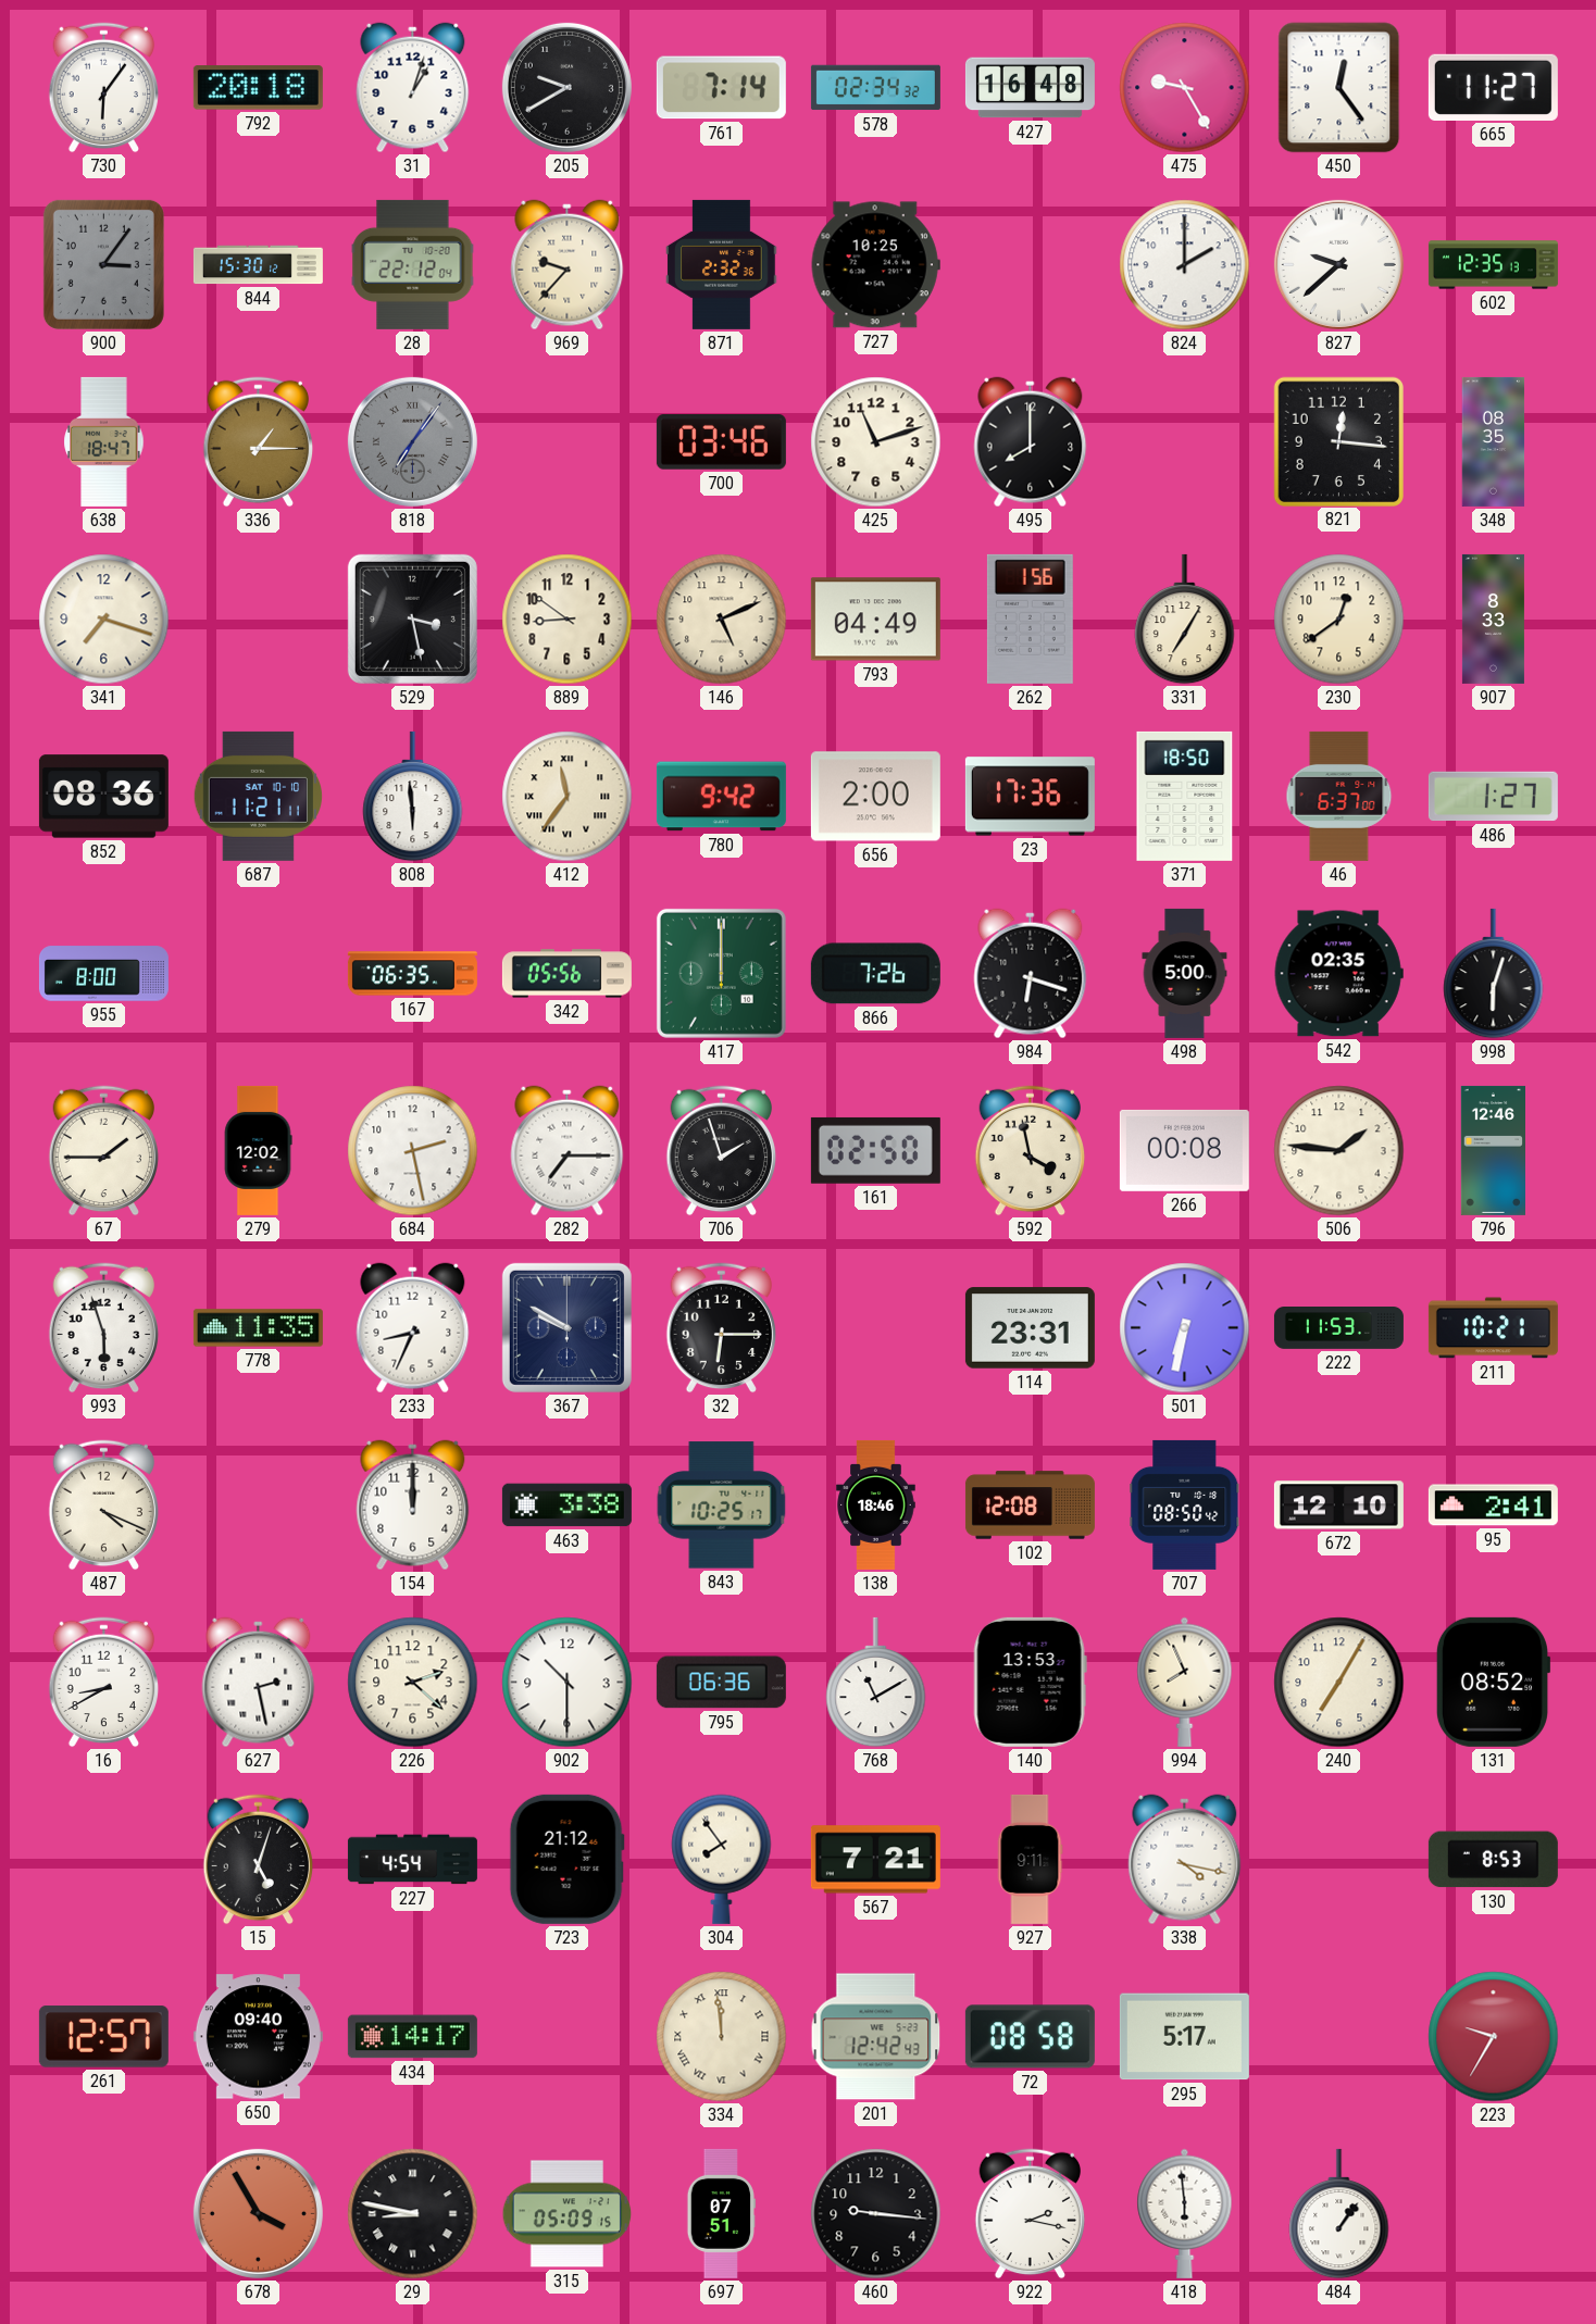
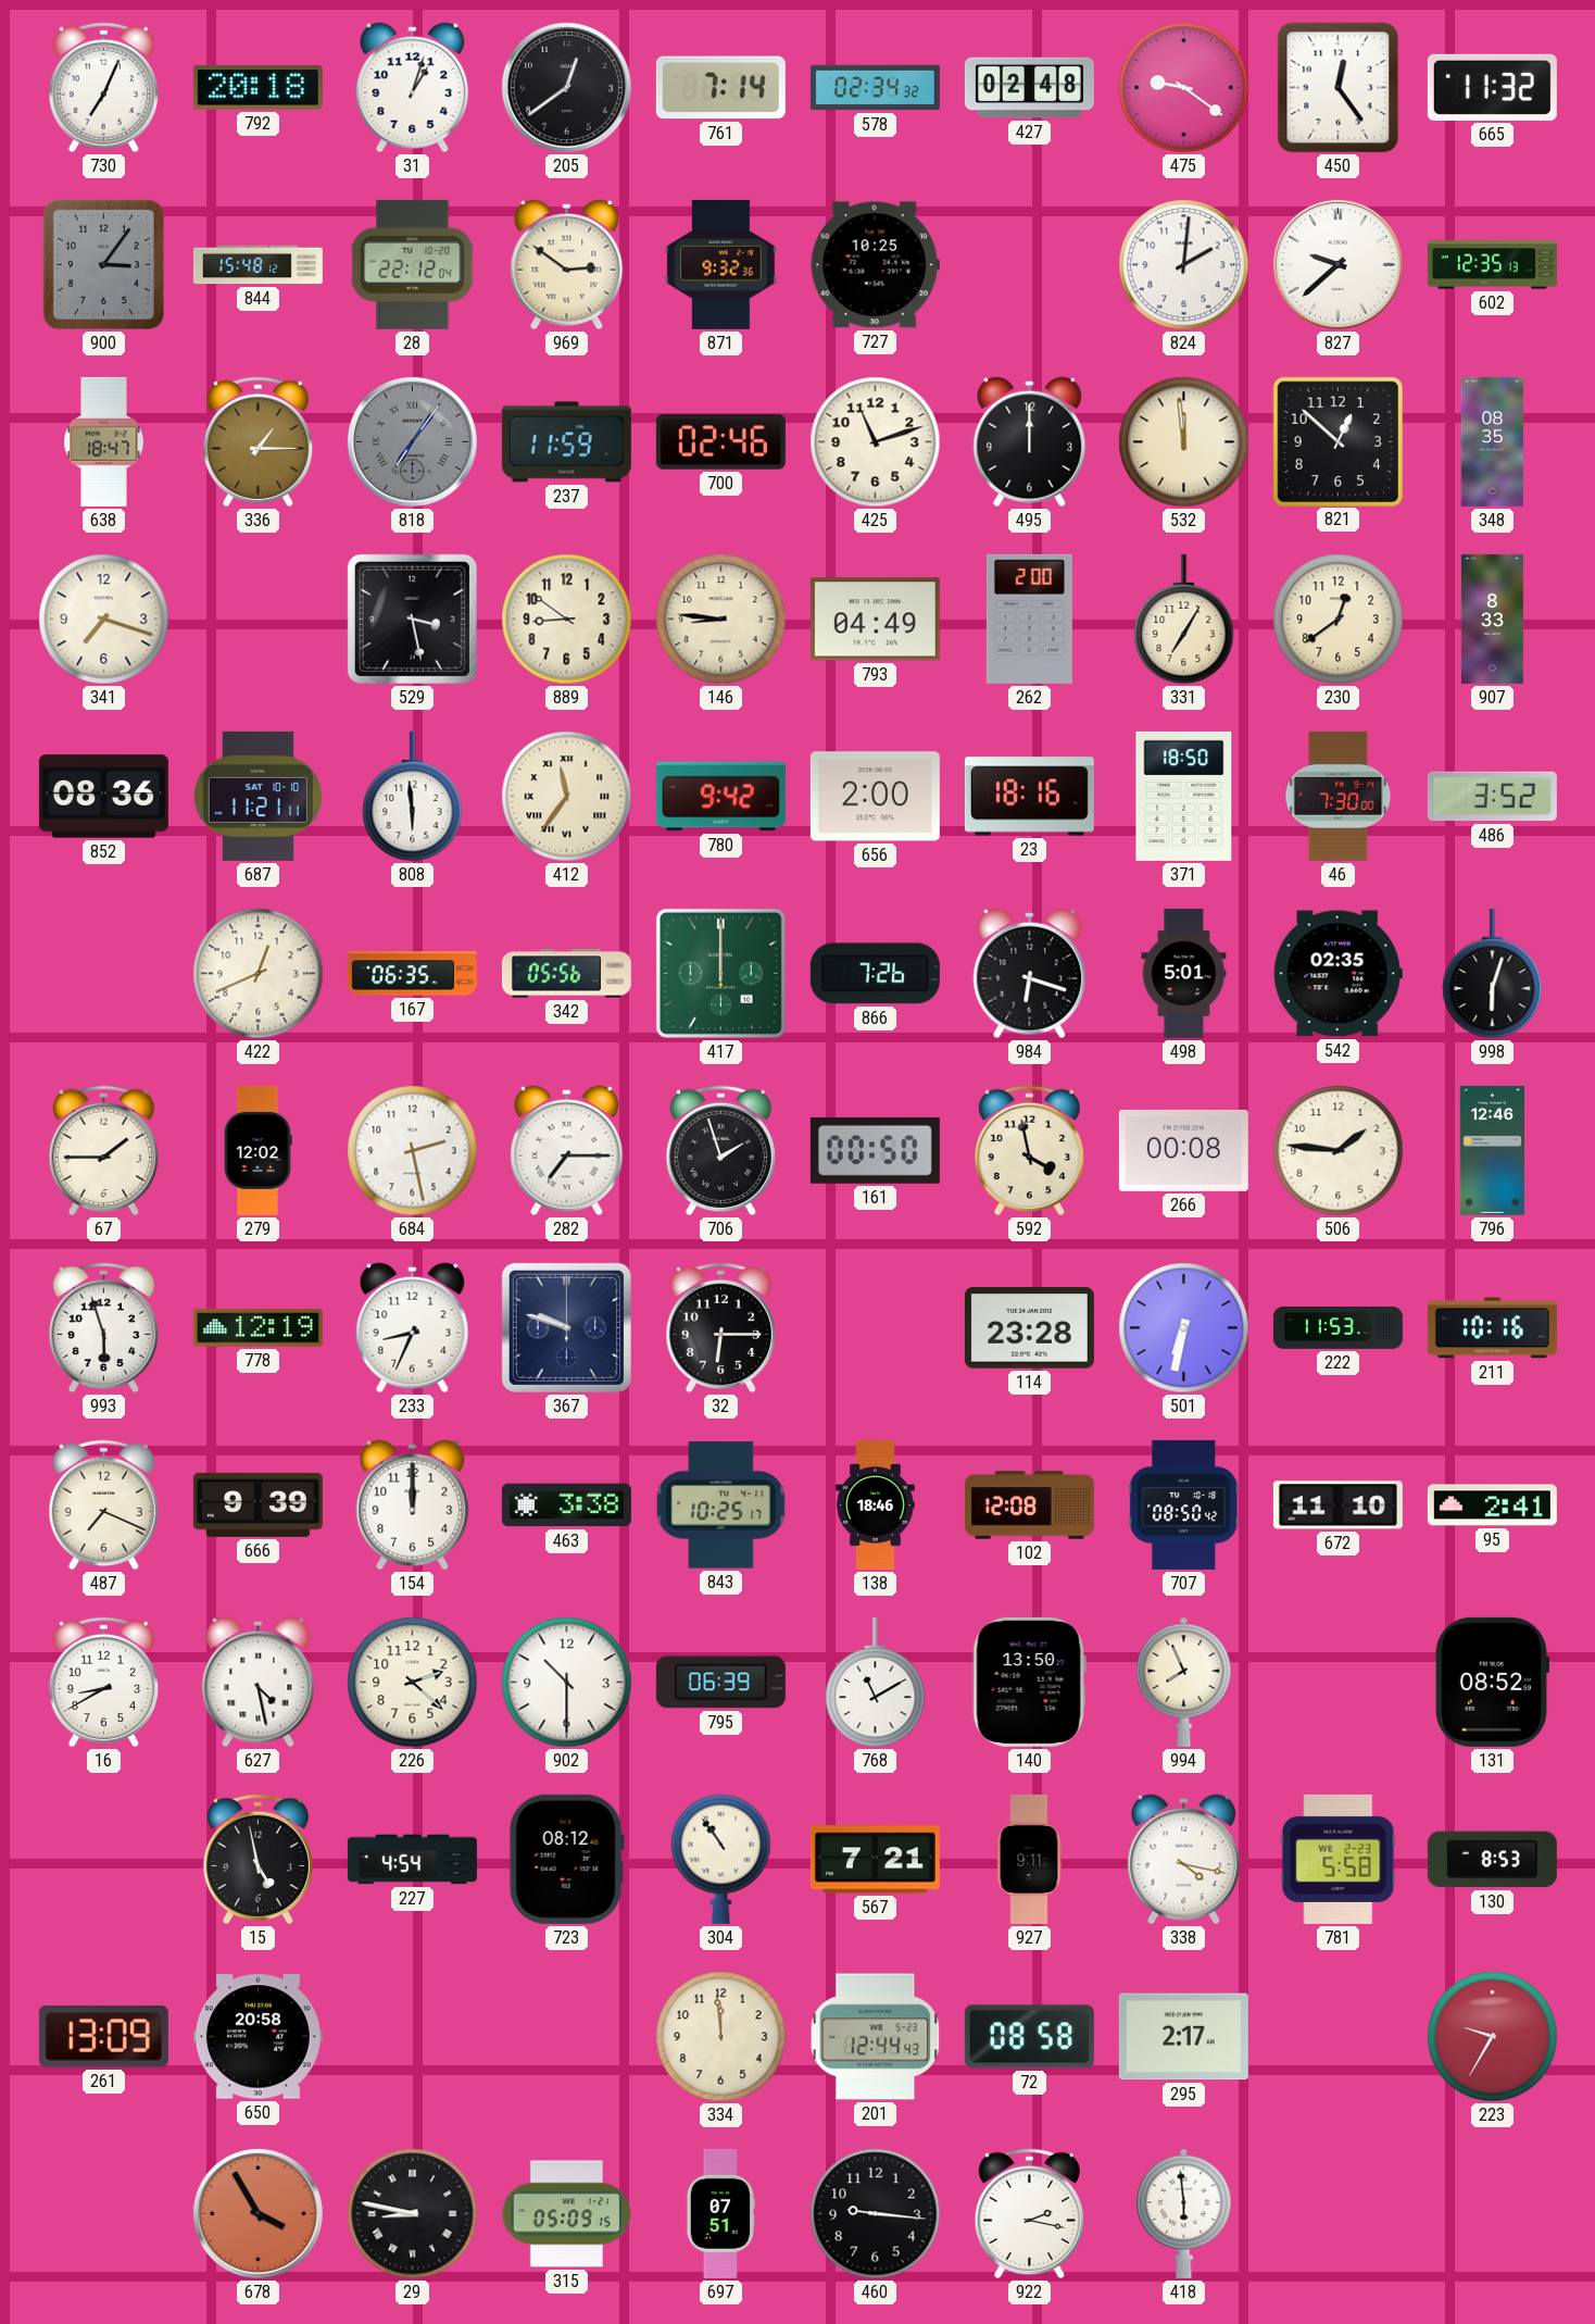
730: 6:06 -> 7:04 (104, 88)
205: 9:40 -> 12:39 (566, 87)
427: 16:48 -> 02:48 (1029, 88)
475: 9:25 -> 9:21 (1184, 88)
665: 11:27 -> 11:32 (1492, 87)
844: 15:30 -> 15:48 (258, 265)
969: 9:37 -> 2:51 (567, 265)
871: 2:32 -> 9:32 (721, 264)
824: 2:00 -> 2:01 (1184, 265)
237: none -> 11:59 (566, 442)
700: 03:46 -> 02:46 (720, 442)
495: 8:00 -> 12:00 (1030, 442)
532: none -> 11:59 (1184, 442)
821: 12:16 -> 12:52 (1337, 441)
146: 5:11 -> 8:46 (721, 620)
262: 1:56 -> 2:00 (1029, 619)
23: 17:36 -> 18:16 (1029, 797)
46: 6:37 -> 7:30 (1339, 796)
486: 1:27 -> 3:52 (1492, 797)
955: 8:00 -> none (103, 974)
422: none -> 12:41 (259, 974)
498: 5:00 -> 5:01 (1184, 973)
161: 02:50 -> 00:50 (875, 1150)
778: 11:35 -> 12:19 (258, 1328)
367: 9:50 -> 9:48 (566, 1327)
114: 23:31 -> 23:28 (1029, 1328)
211: 10:21 -> 10:16 (1492, 1328)
487: 4:19 -> 7:19 (104, 1505)
666: none -> 9:39 (258, 1504)
672: 12:10 -> 11:10 (1337, 1505)
627: 2:28 -> 4:28 (259, 1683)
795: 06:36 -> 06:39 (720, 1683)
140: 13:53 -> 13:50 (1029, 1682)
240: 7:05 -> none (1339, 1683)
15: 5:03 -> 4:58 (259, 1860)
723: 21:12 -> 08:12 (566, 1859)
304: 7:54 -> 10:54 (721, 1859)
781: none -> 5:58 (1339, 1859)
261: 12:57 -> 13:09 (103, 2037)
650: 09:40 -> 20:58 (258, 2037)
434: 14:17 -> none (412, 2037)
334 numerals: Roman -> Arabic (721, 2037)
201: 12:42 -> 12:44 (876, 2037)
295: 5:17 -> 2:17 (1183, 2037)
484: 1:06 -> none (1339, 2214)
